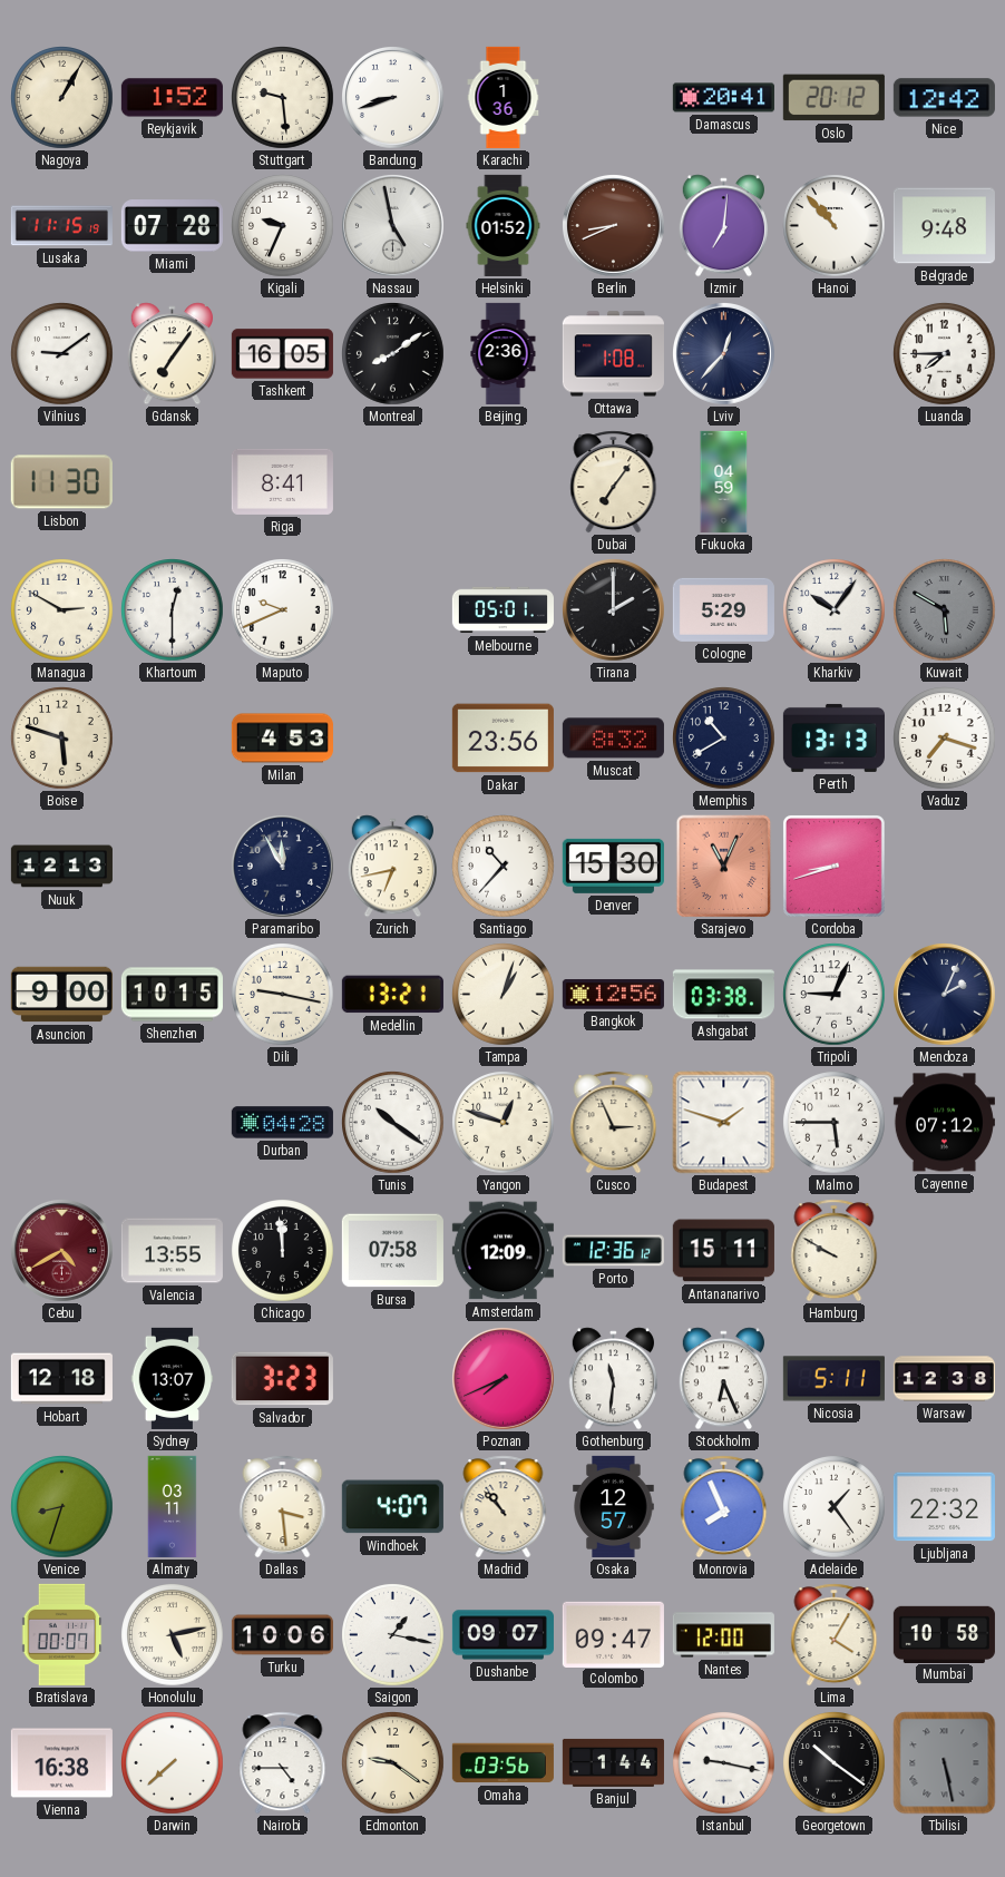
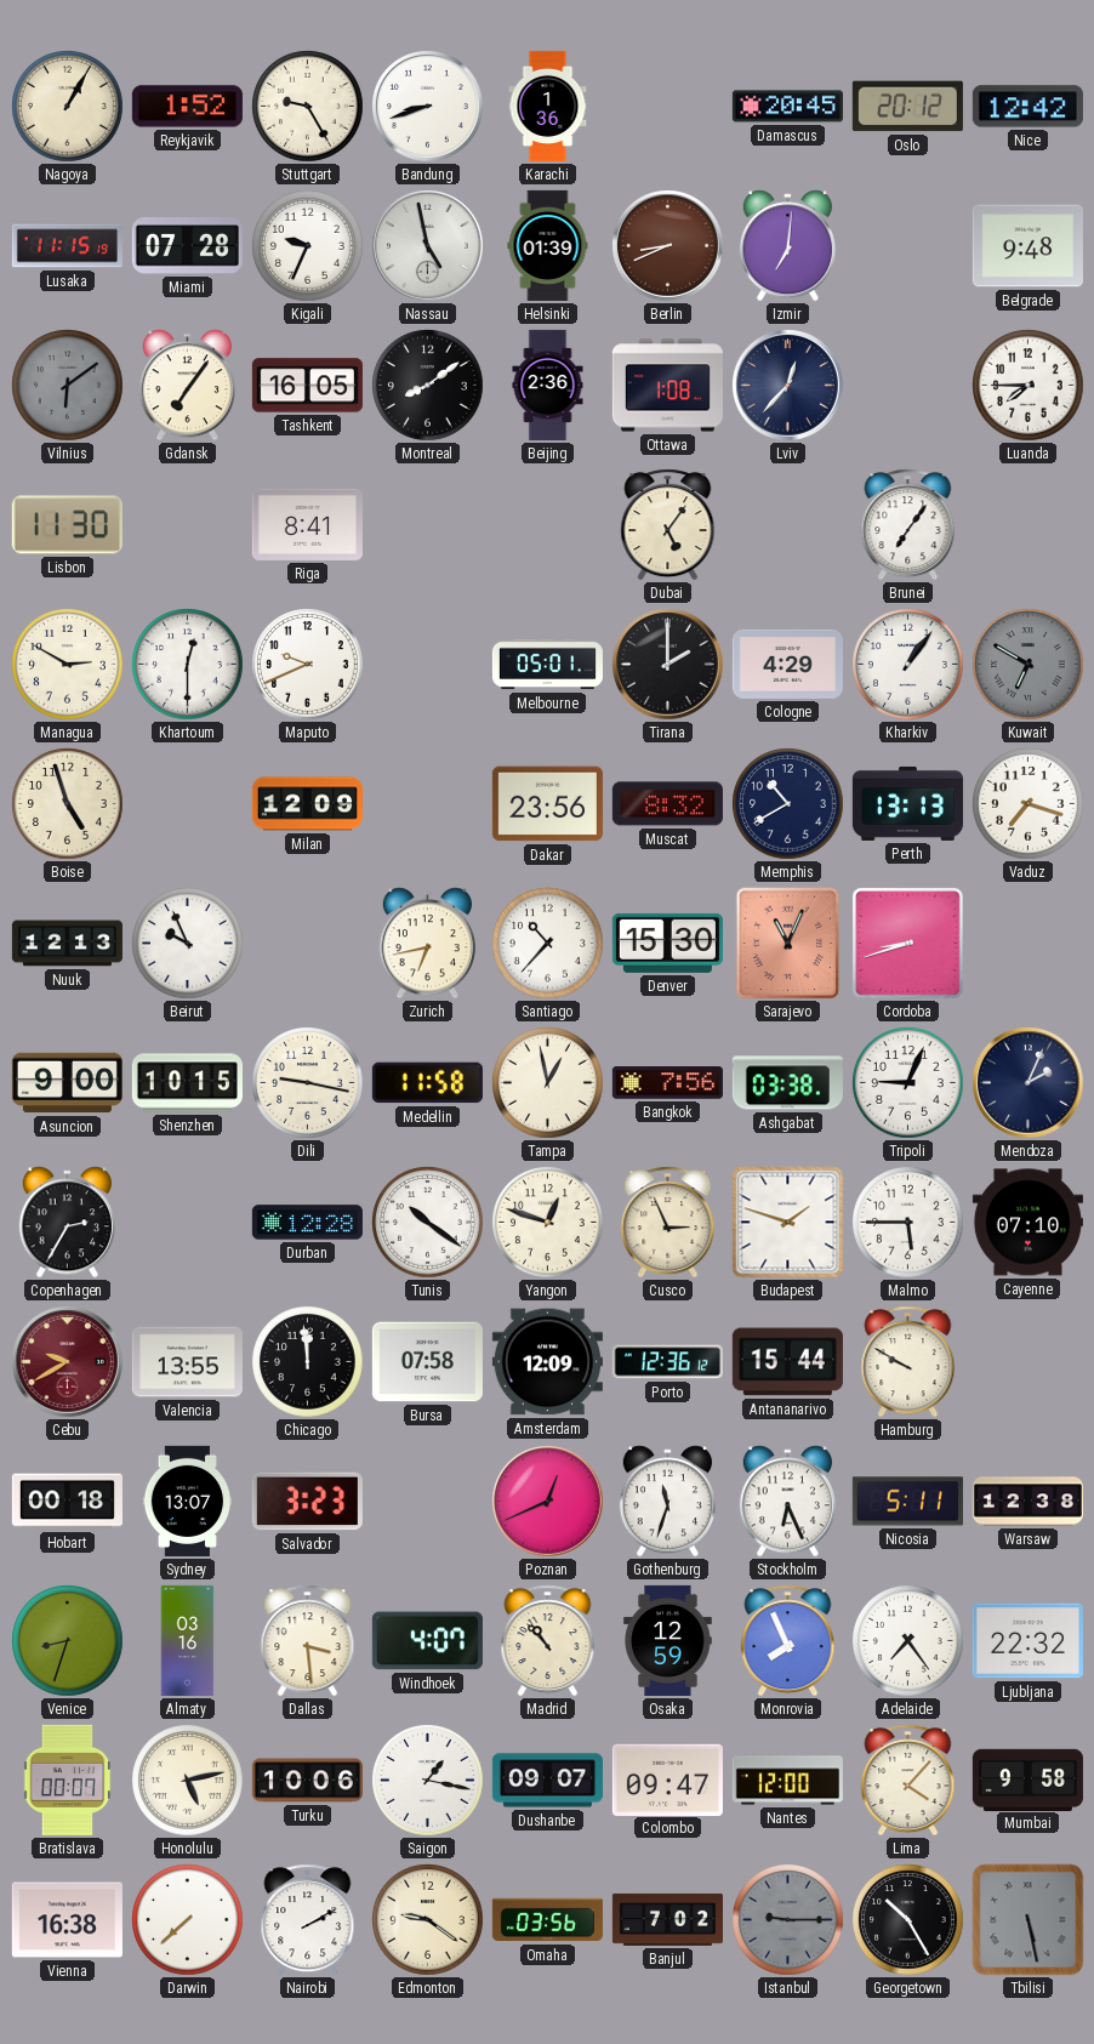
Stuttgart: 9:29 -> 9:25 (308, 107)
Damascus: 20:41 -> 20:45 (787, 107)
Helsinki: 01:52 -> 01:39 (548, 245)
Hanoi: 10:53 -> none (835, 226)
Vilnius: 9:09 -> 6:09 (68, 386)
Vilnius dial: white -> grey (68, 386)
Dubai: 7:06 -> 5:06 (668, 525)
Fukuoka: 04:59 -> none (724, 481)
Brunei: none -> 7:06 (908, 525)
Cologne: 5:29 -> 4:29 (787, 664)
Kharkiv: 10:06 -> 1:06 (908, 665)
Kuwait: 5:50 -> 6:50 (1029, 665)
Boise: 5:48 -> 4:57 (68, 804)
Milan: 4:53 -> 12:09 (307, 804)
Beirut: none -> 9:56 (188, 944)
Paramaribo: 11:55 -> none (283, 867)
Medellin: 13:21 -> 11:58 (427, 1083)
Tampa: 1:03 -> 12:58 (548, 1083)
Bangkok: 12:56 -> 7:56 (667, 1083)
Copenhagen: none -> 2:35 (67, 1223)
Durban: 04:28 -> 12:28 (307, 1223)
Cayenne: 07:12 -> 07:10 (1027, 1223)
Cebu: 4:40 -> 9:40 (68, 1362)
Antananarivo: 15:11 -> 15:44 (787, 1362)
Hobart: 12:18 -> 00:18 (67, 1502)
Poznan: 7:41 -> 12:41 (548, 1502)
Gothenburg: 11:31 -> 11:33 (667, 1502)
Almaty: 03:11 -> 03:16 (188, 1640)
Osaka: 12:57 -> 12:59 (668, 1640)
Adelaide: 1:24 -> 7:24 (908, 1641)
Lima: 4:05 -> 4:07 (908, 1781)
Mumbai: 10:58 -> 9:58 (1027, 1780)
Nairobi: 4:45 -> 2:10 (308, 1920)
Banjul: 1:44 -> 7:02 (667, 1919)
Istanbul: 9:17 -> 9:15 (788, 1920)
Istanbul dial: white -> grey (788, 1920)
Georgetown: 10:21 -> 10:25 (908, 1920)
